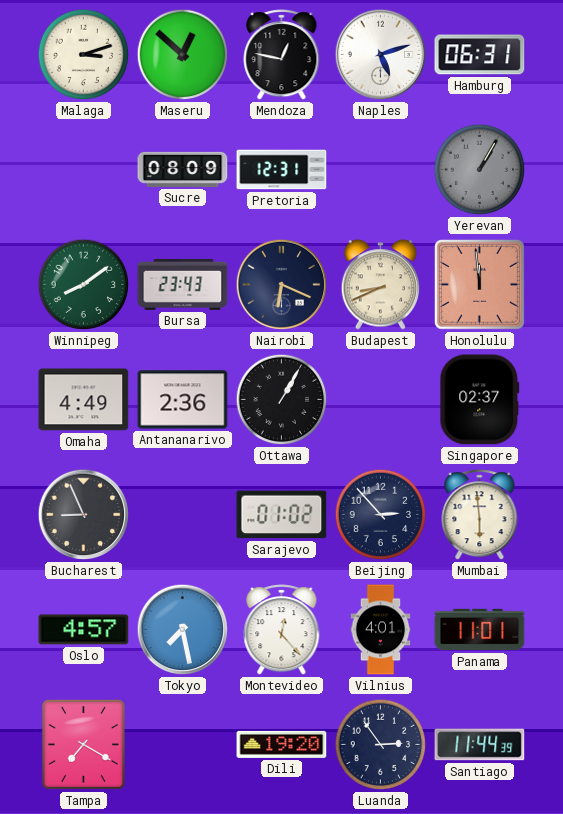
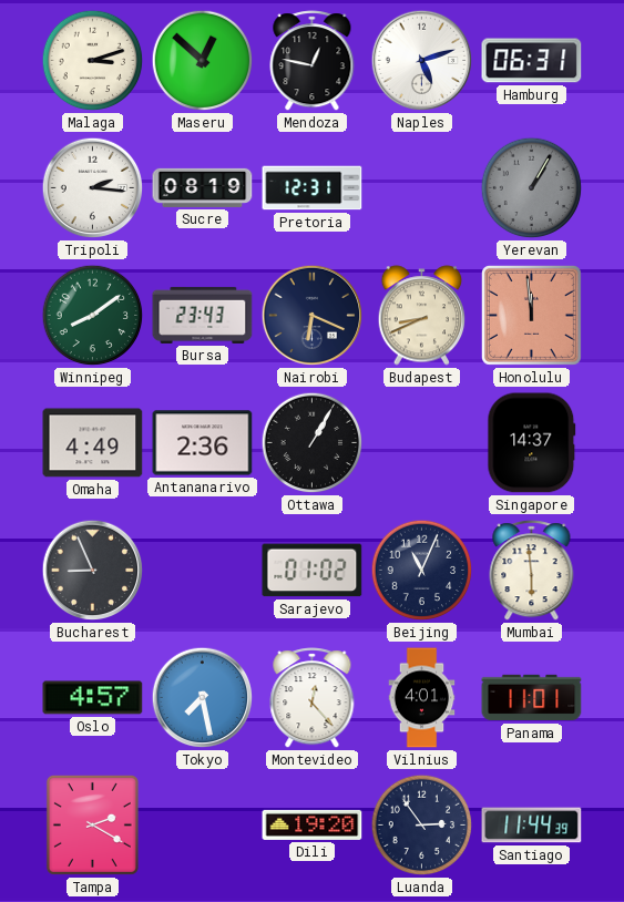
Tripoli: none -> 2:16 (93, 188)
Sucre: 08:09 -> 08:19 (203, 187)
Singapore: 02:37 -> 14:37 (532, 443)
Beijing: 2:53 -> 11:04 (422, 571)
Tampa: 7:20 -> 2:20 (92, 824)
